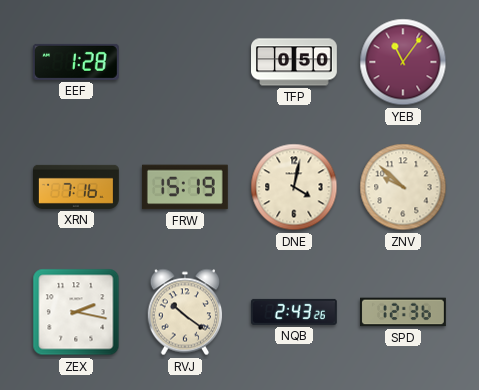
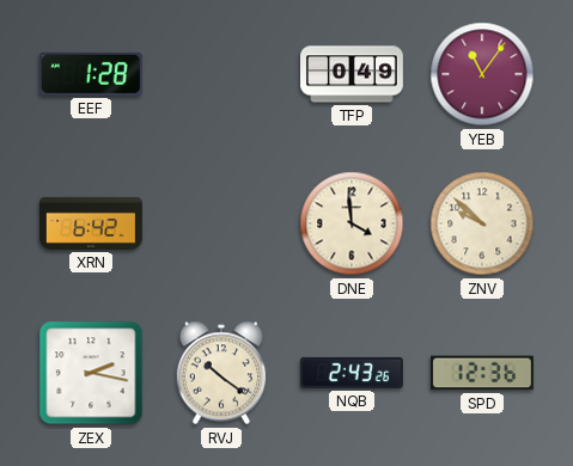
TFP: 0:50 -> 0:49 (353, 74)
XRN: 7:16 -> 6:42 (92, 223)
FRW: 15:19 -> none (185, 187)
DNE: 4:02 -> 3:59 (352, 223)
